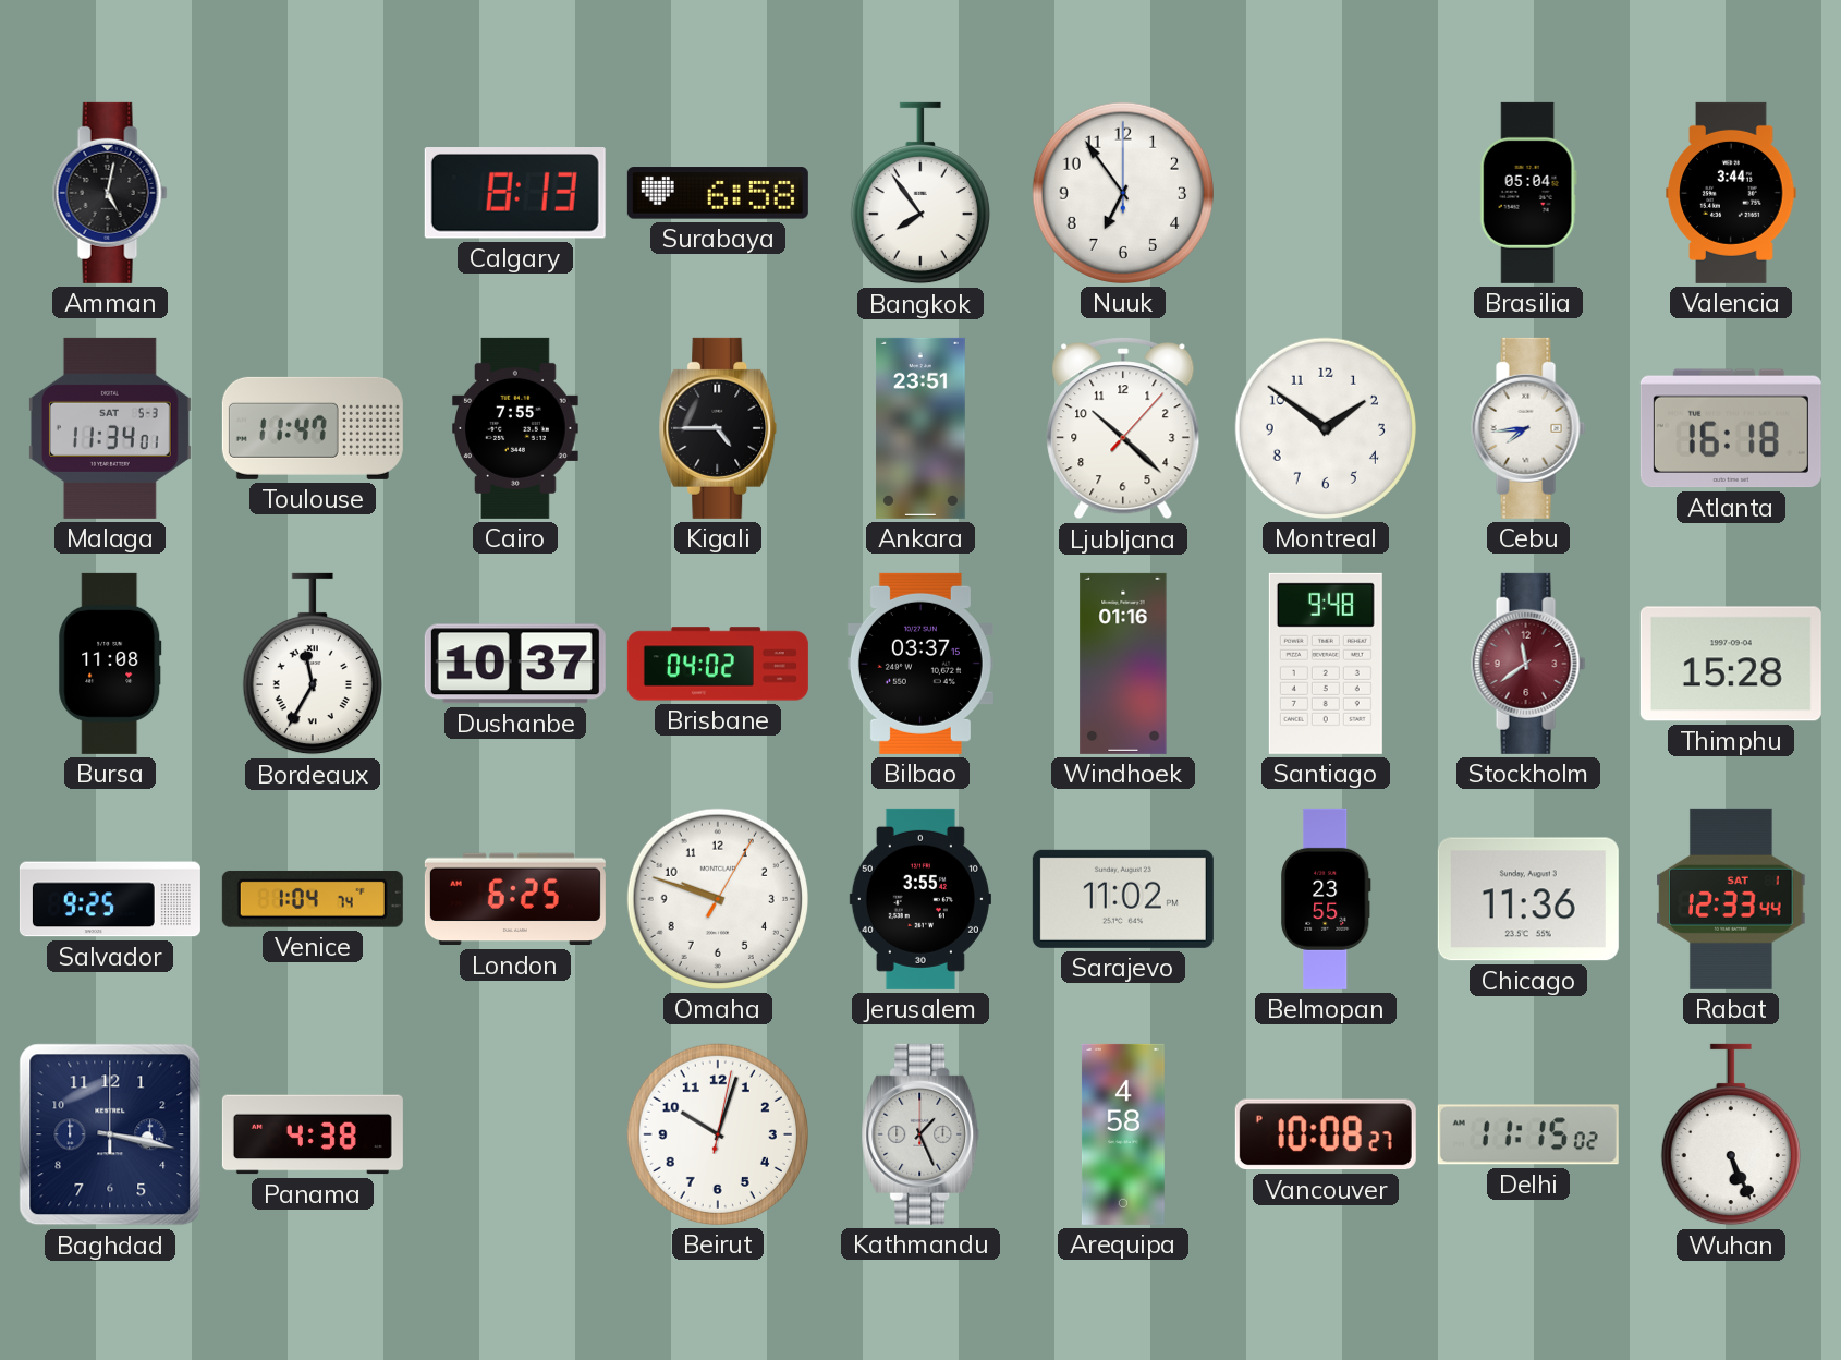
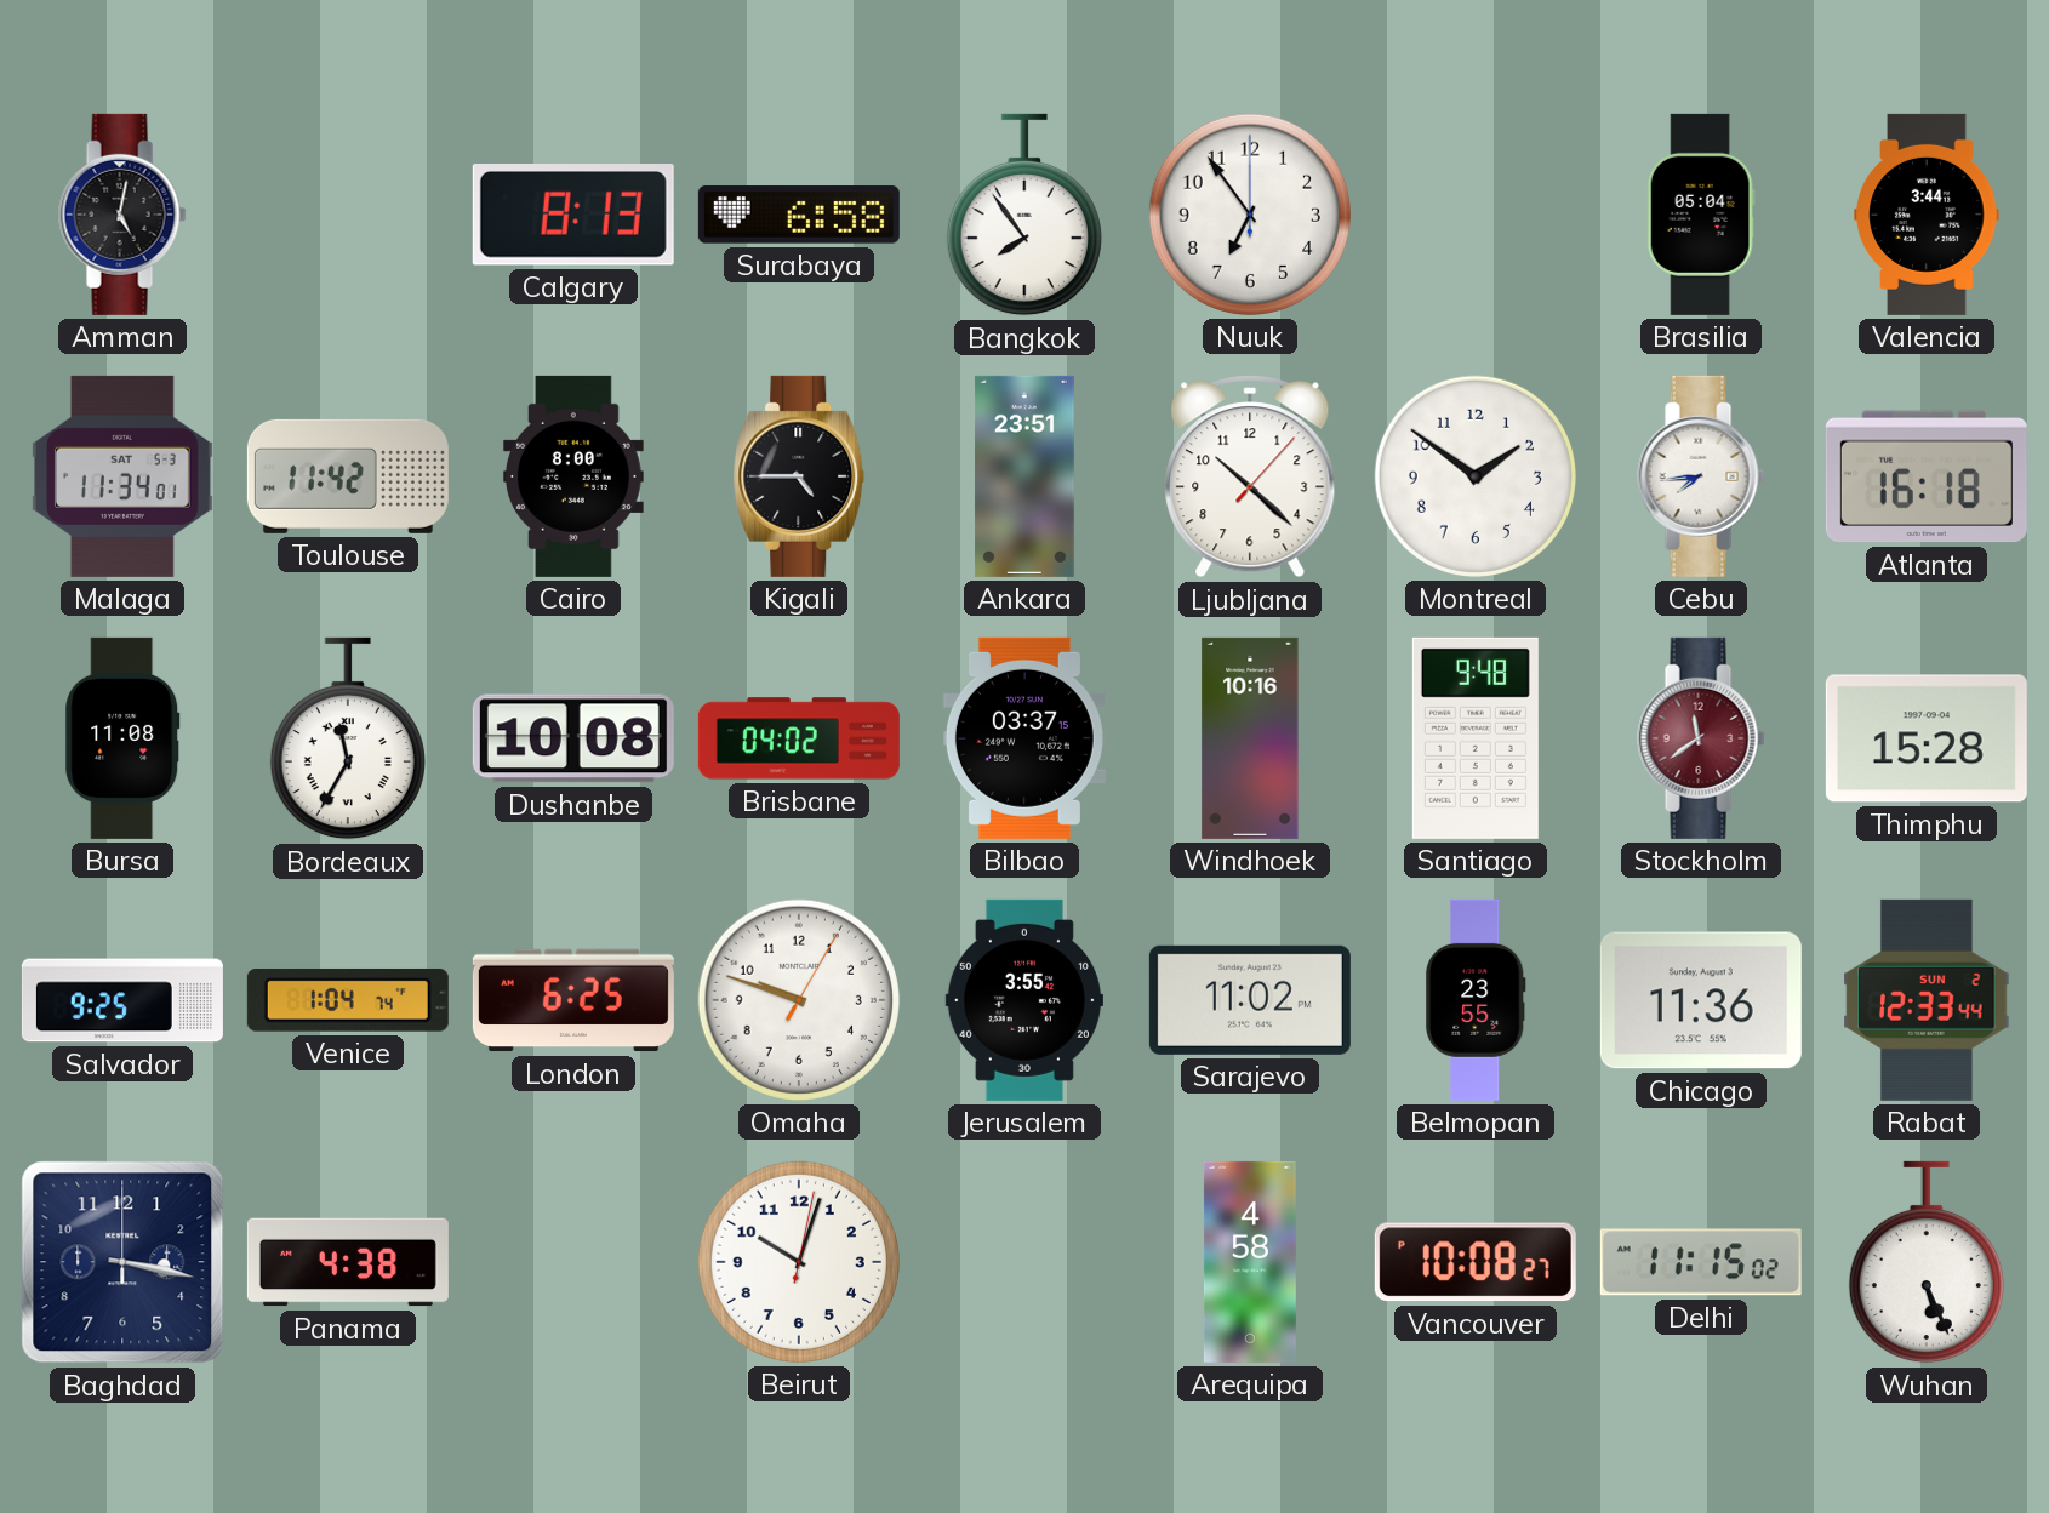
Toulouse: 11:47 -> 11:42 (348, 476)
Cairo: 7:55 -> 8:00 (575, 476)
Dushanbe: 10:37 -> 10:08 (573, 738)
Windhoek: 01:16 -> 10:16 (1250, 738)
Rabat date: SAT 1 -> SUN 2 (1927, 1000)
Kathmandu: 1:26 -> none (920, 1134)
